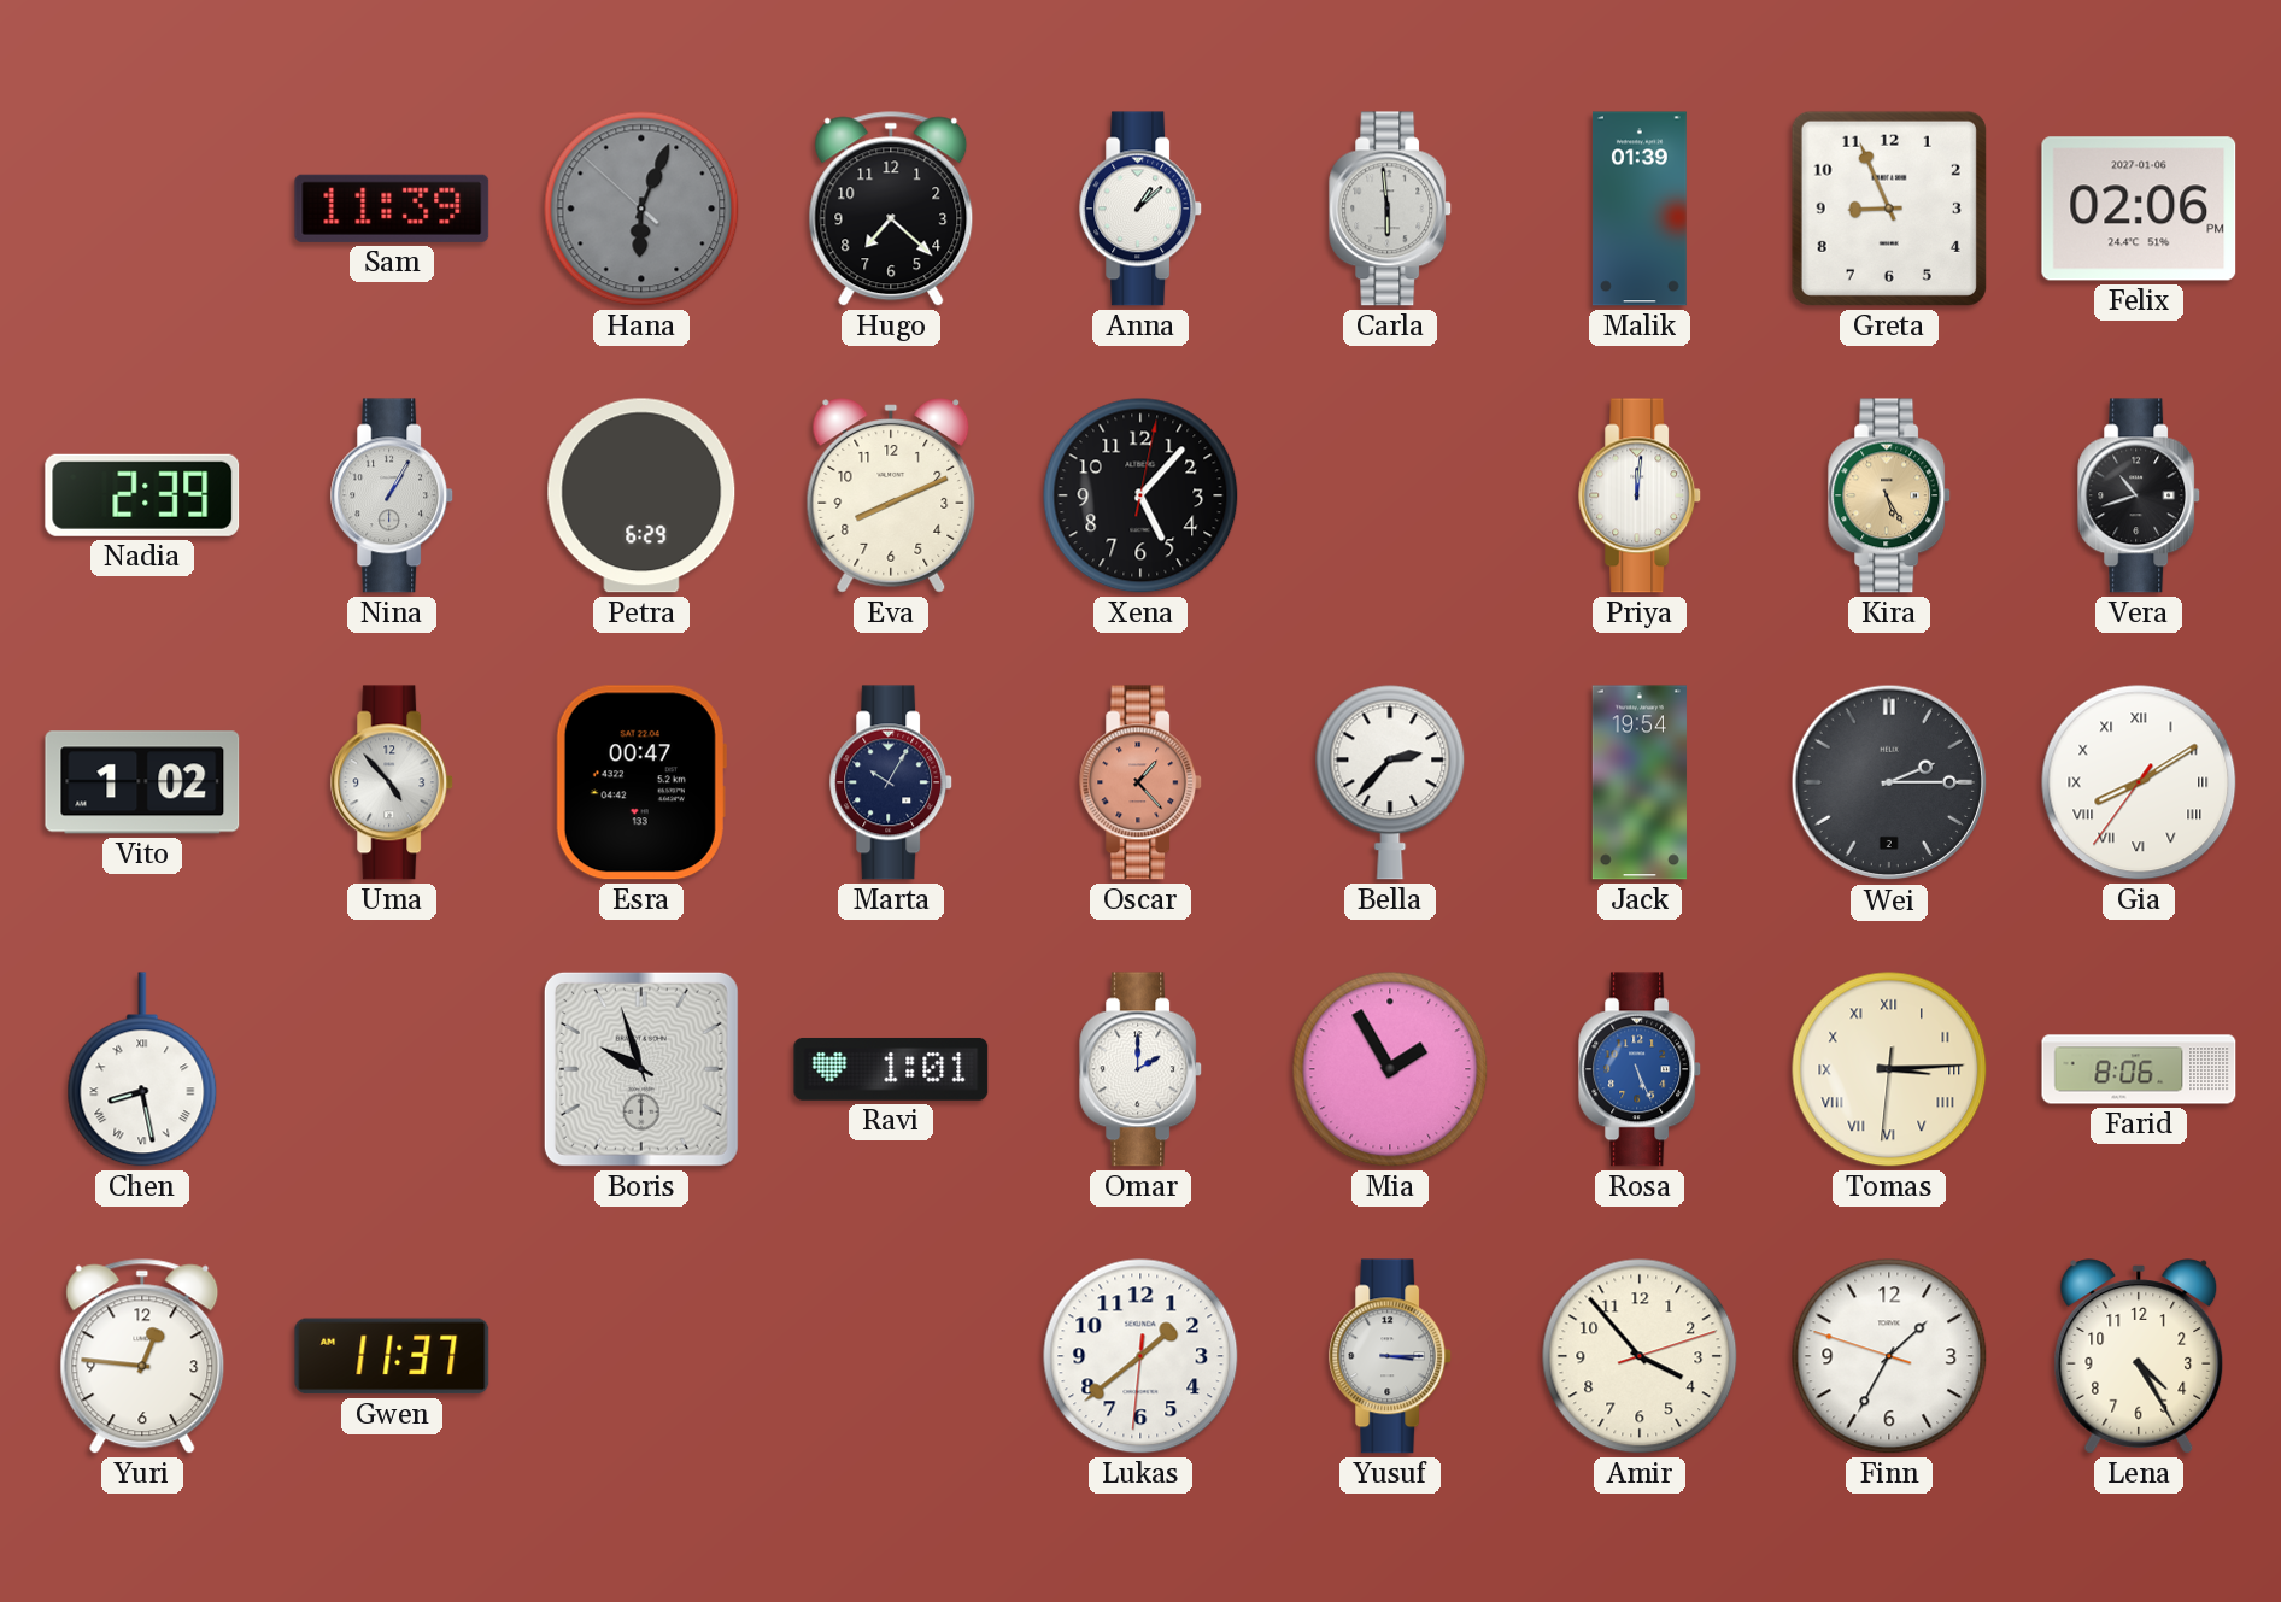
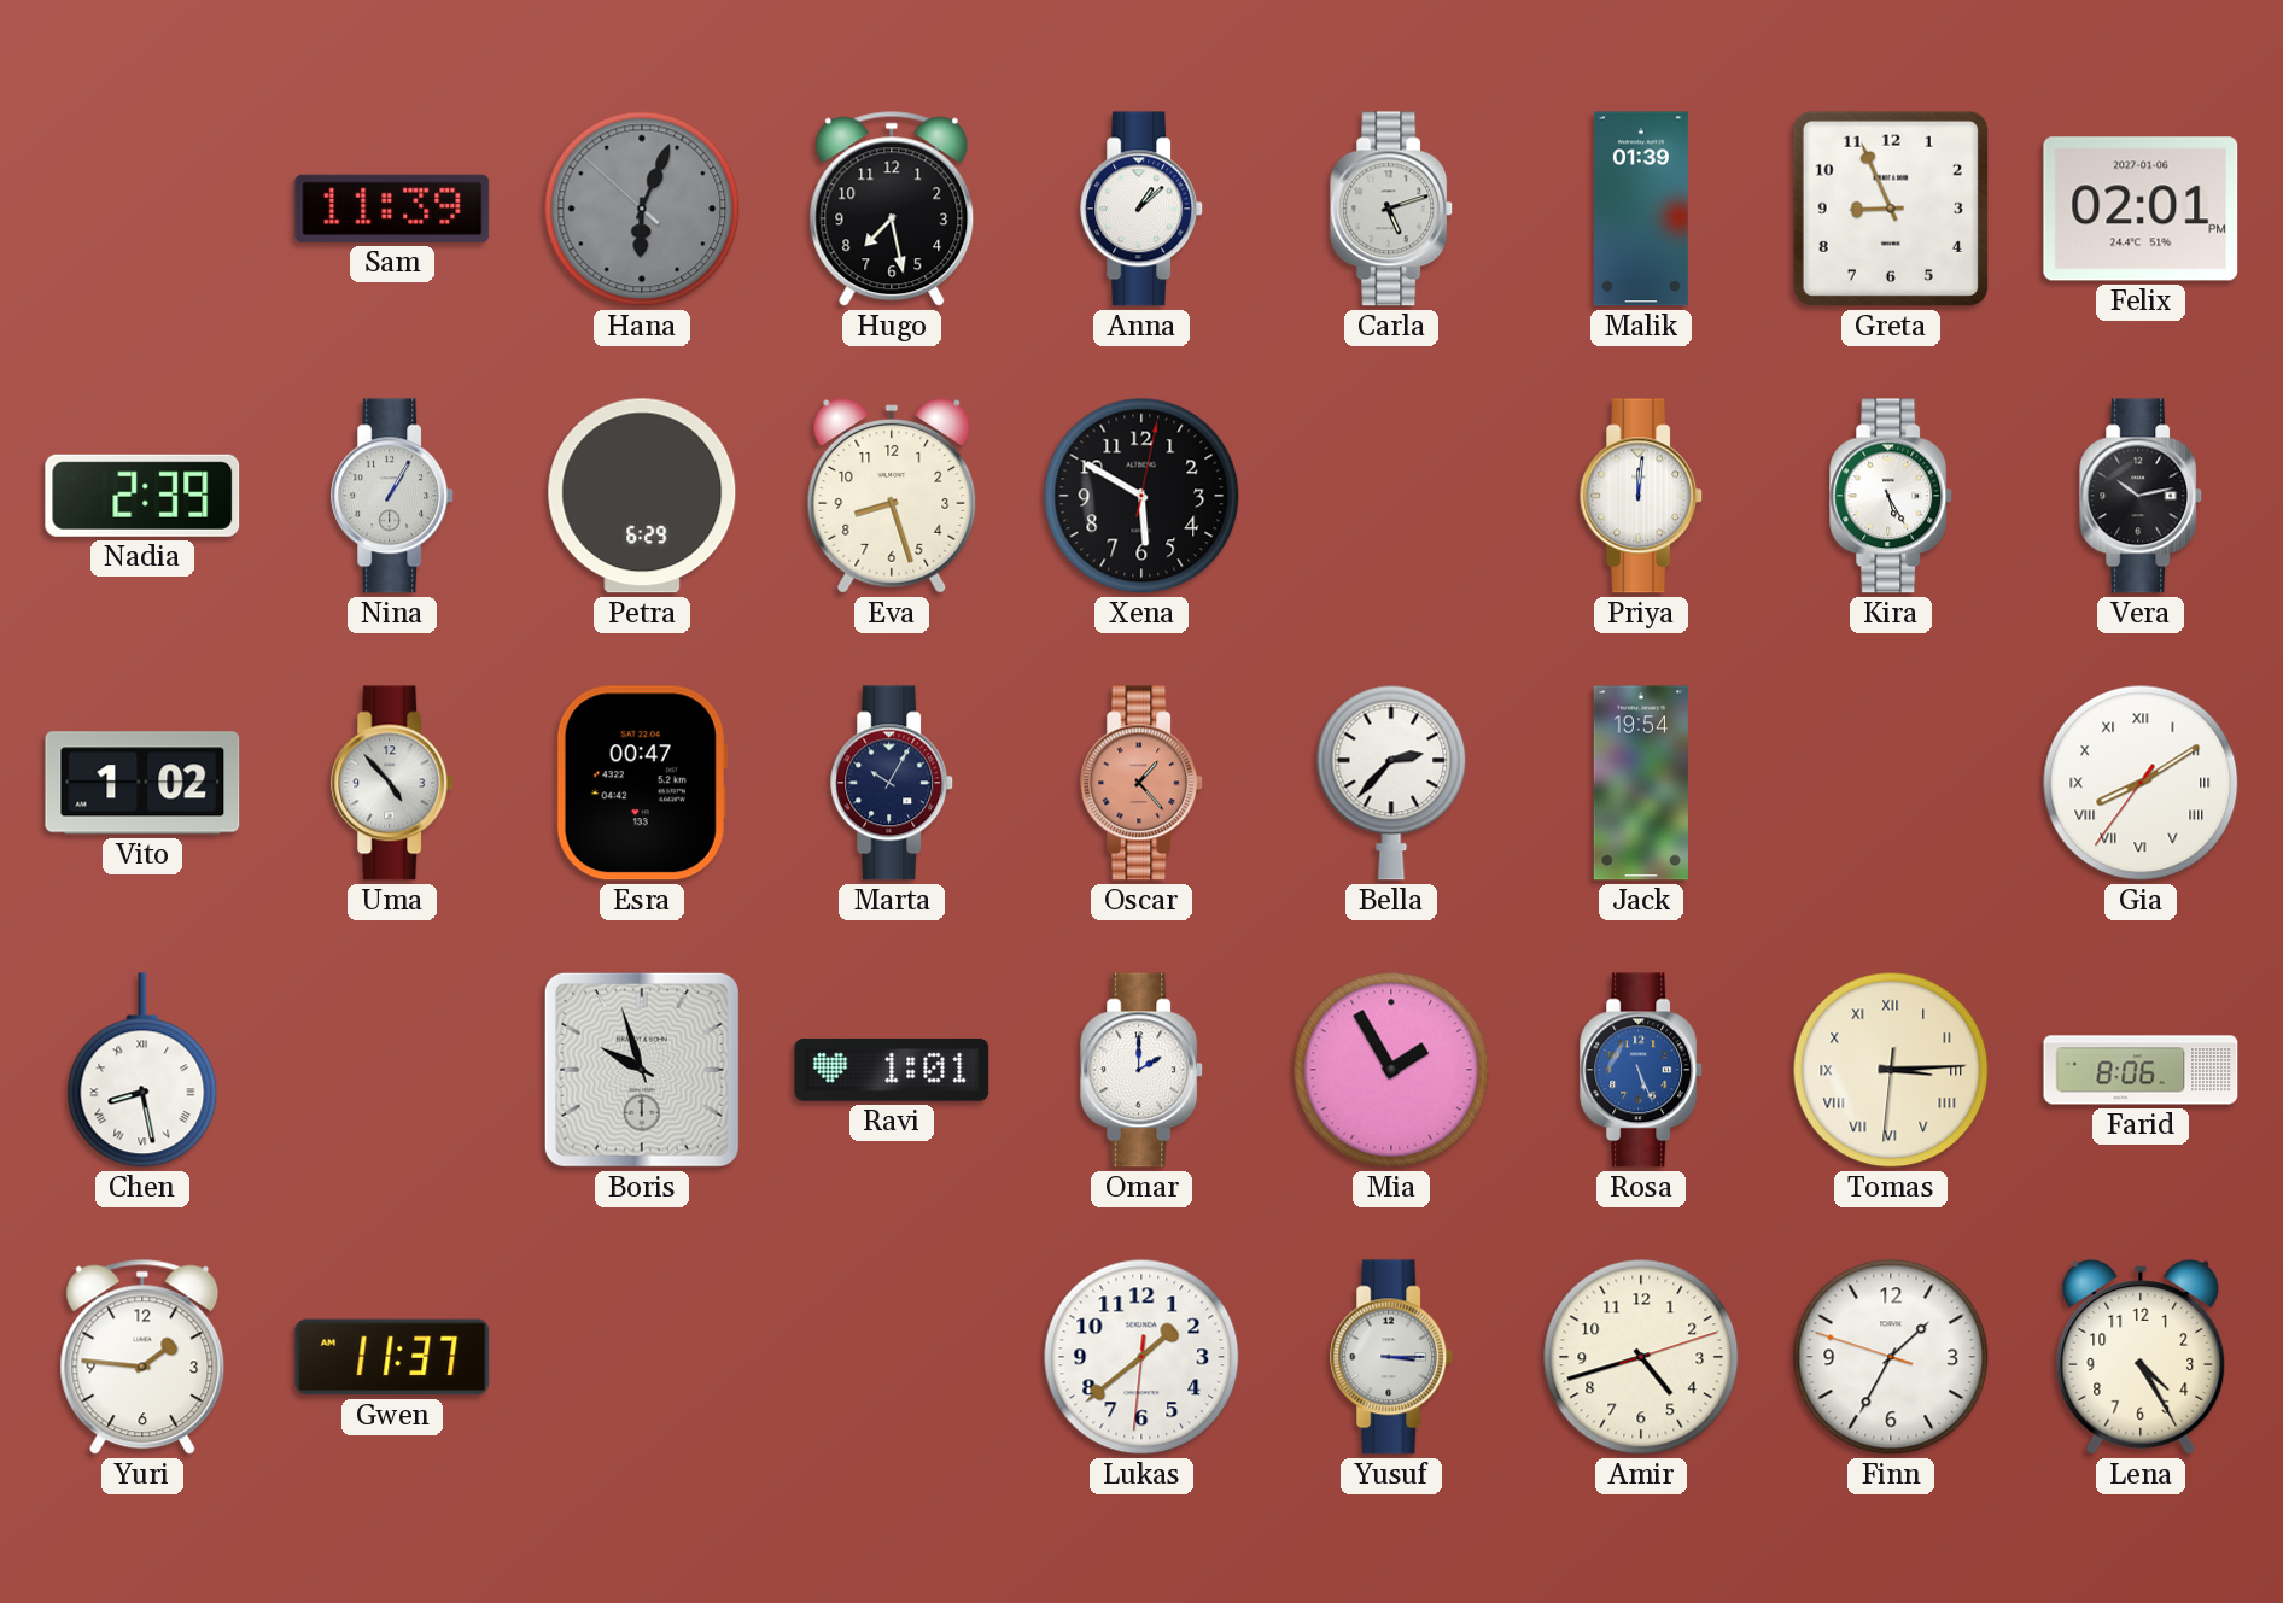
Hugo: 7:22 -> 7:28 (892, 209)
Carla: 5:59 -> 5:12 (1392, 209)
Felix: 02:06 -> 02:01 (2141, 209)
Eva: 8:11 -> 8:27 (892, 496)
Xena: 5:07 -> 5:50 (1141, 496)
Kira dial: champagne -> white (1892, 496)
Vera: 10:42 -> 10:13 (2142, 496)
Wei: 2:15 -> none (1889, 782)
Yuri: 12:46 -> 1:46 (142, 1357)
Amir: 3:53 -> 4:42 (1641, 1357)
